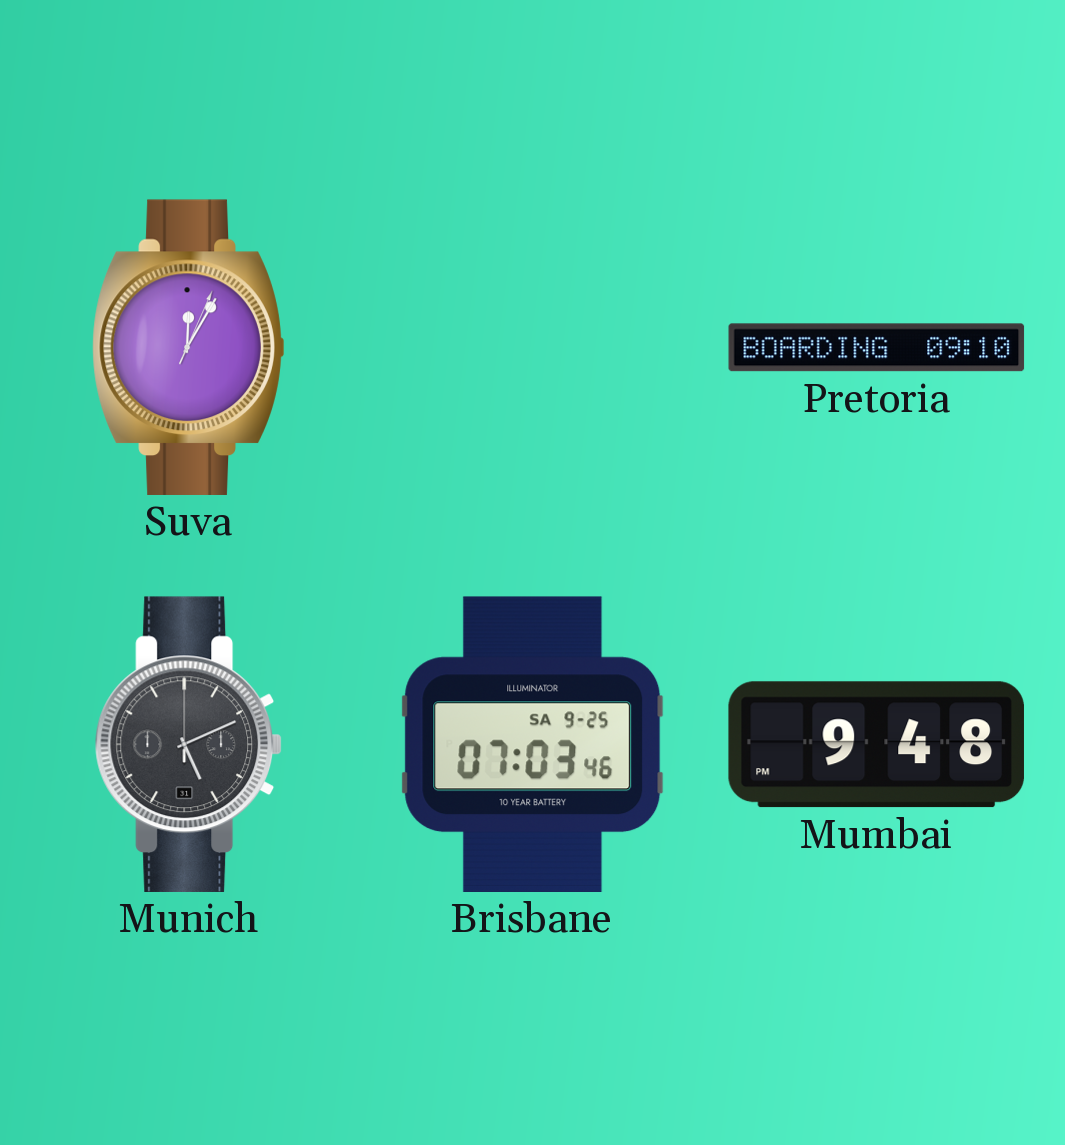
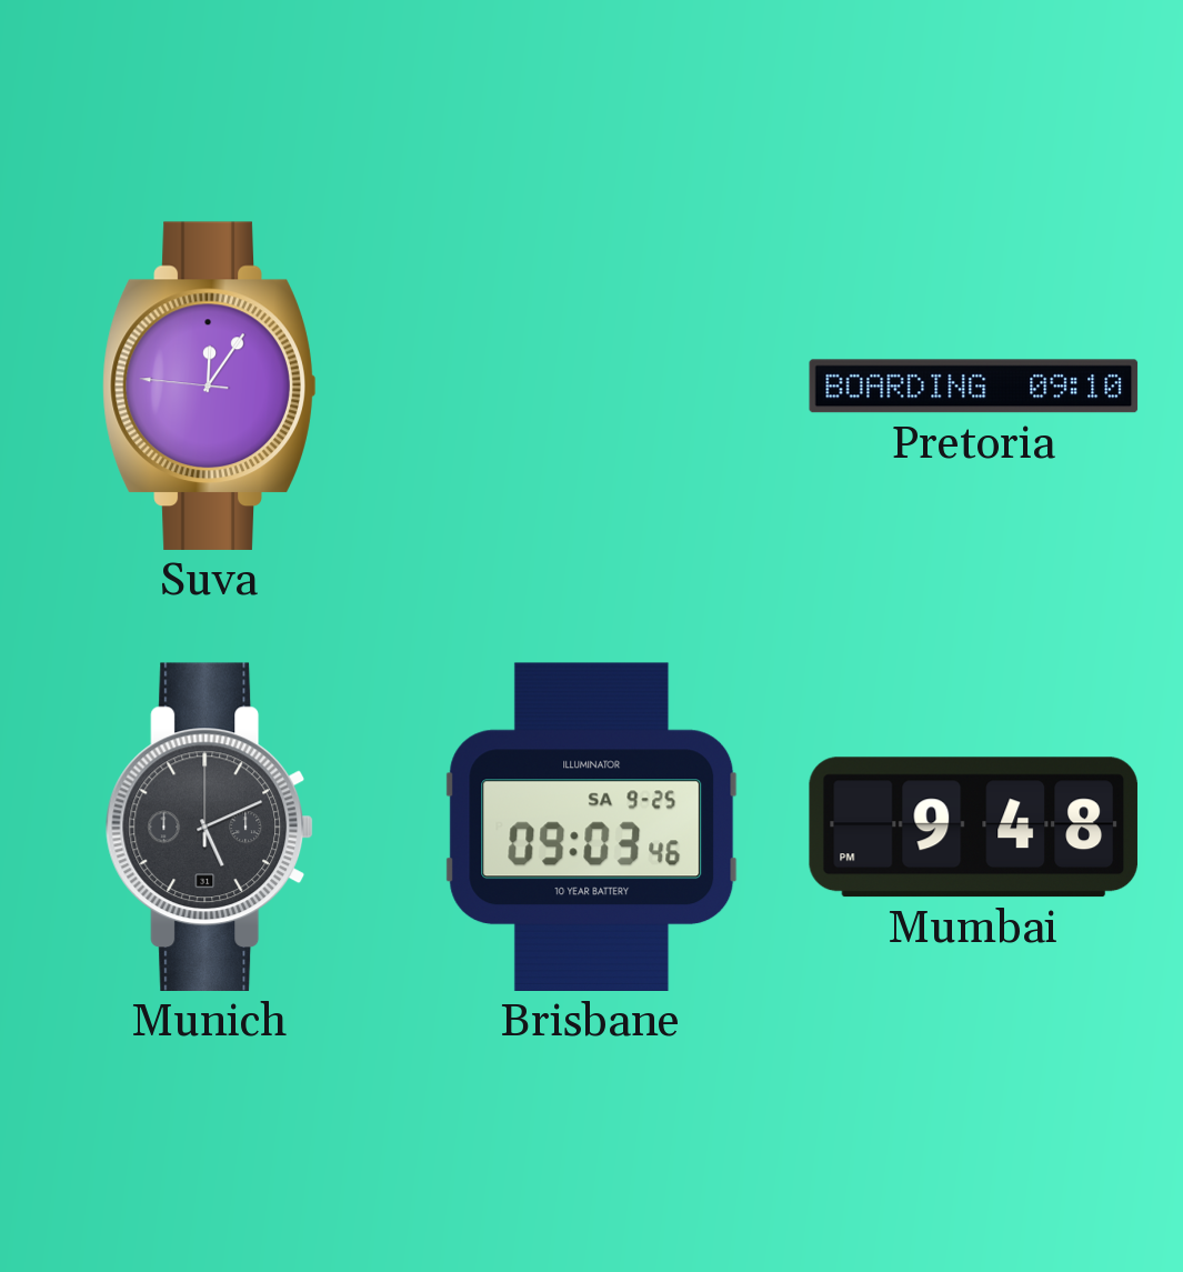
Suva: 12:05:04 -> 12:05:46 (210, 385)
Brisbane: 07:03 -> 09:03 (592, 827)
